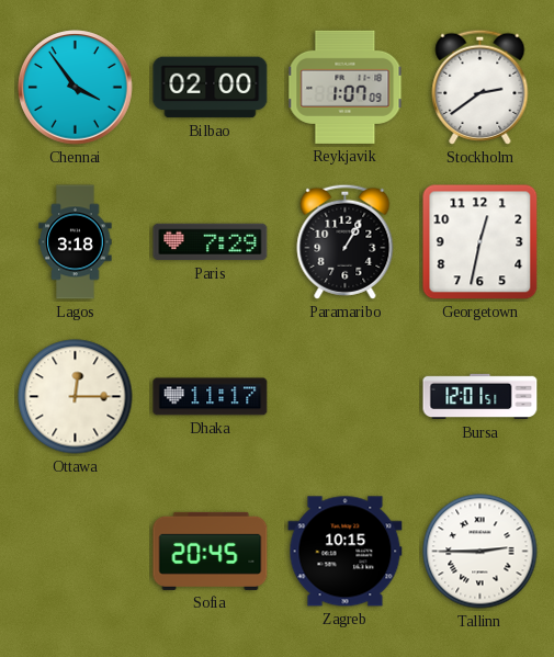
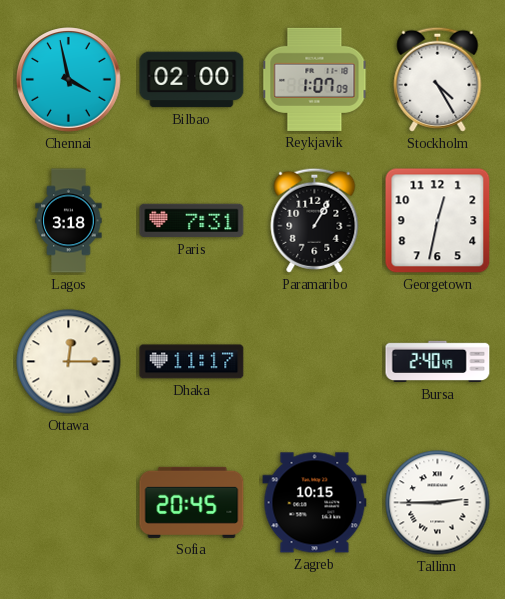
Chennai: 3:54 -> 3:58 (69, 80)
Stockholm: 2:39 -> 4:25 (438, 79)
Paris: 7:29 -> 7:31 (192, 221)
Bursa: 12:01 -> 2:40 (438, 362)
